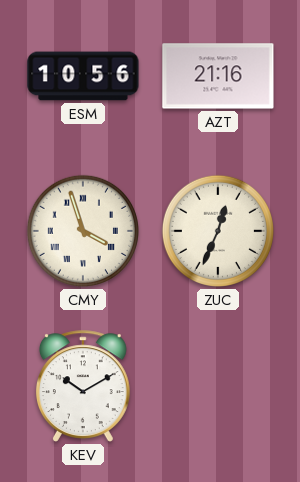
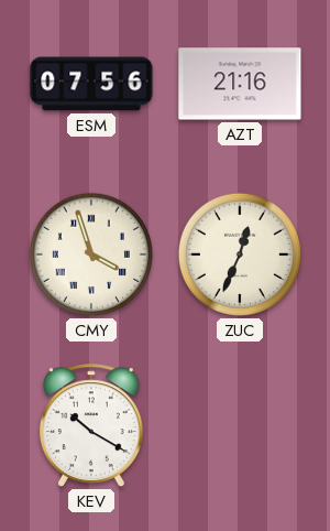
ESM: 10:56 -> 07:56 (91, 84)
KEV: 10:10 -> 10:20 (91, 425)
